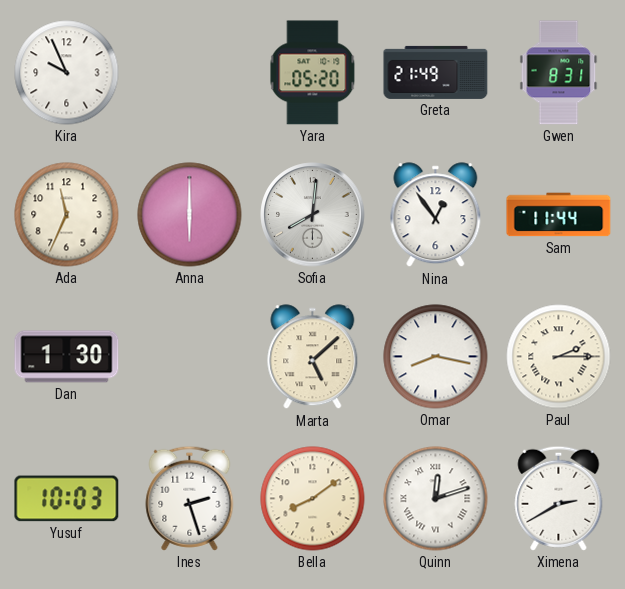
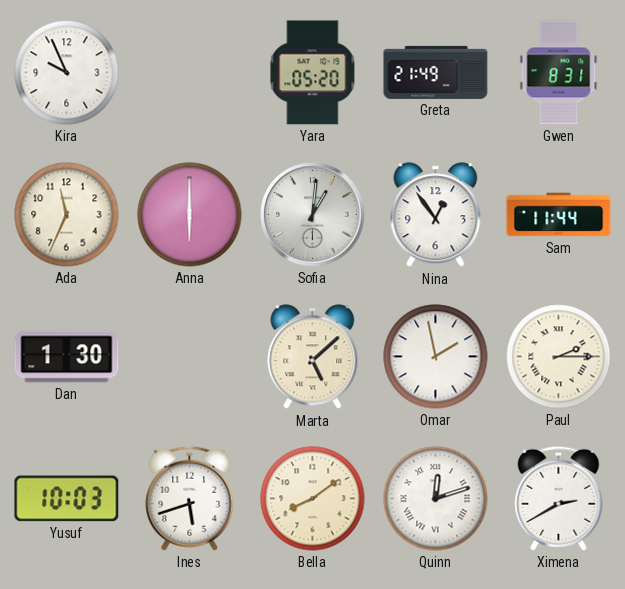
Sofia: 8:01 -> 1:01 (313, 215)
Omar: 8:17 -> 1:58 (436, 357)
Ines: 2:27 -> 5:42 (190, 498)
